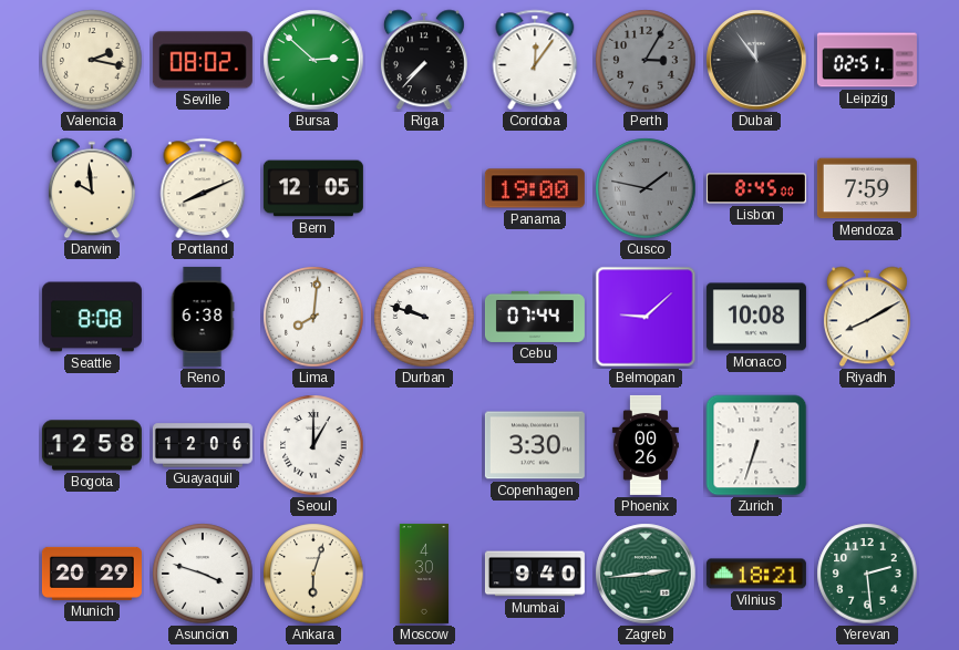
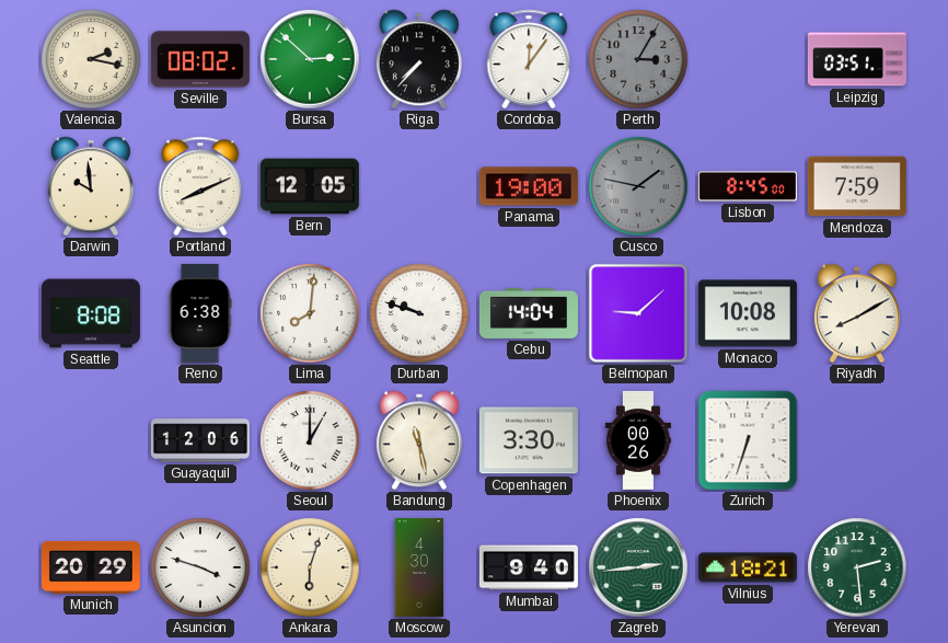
Dubai: 11:54 -> none (756, 60)
Leipzig: 02:51 -> 03:51 (857, 59)
Cebu: 07:44 -> 14:04 (529, 313)
Bogota: 12:58 -> none (92, 445)
Bandung: none -> 11:28 (419, 440)
